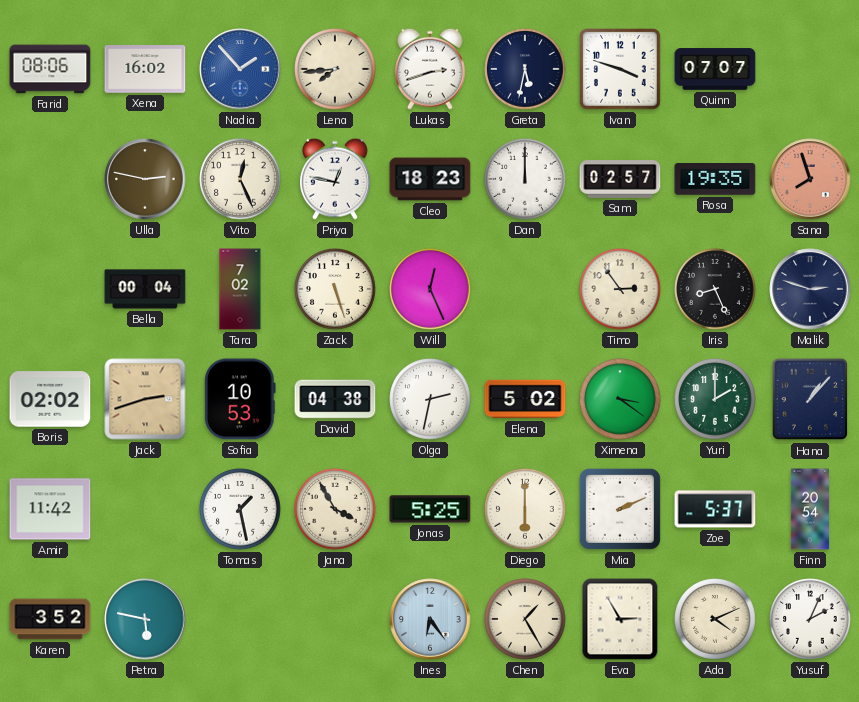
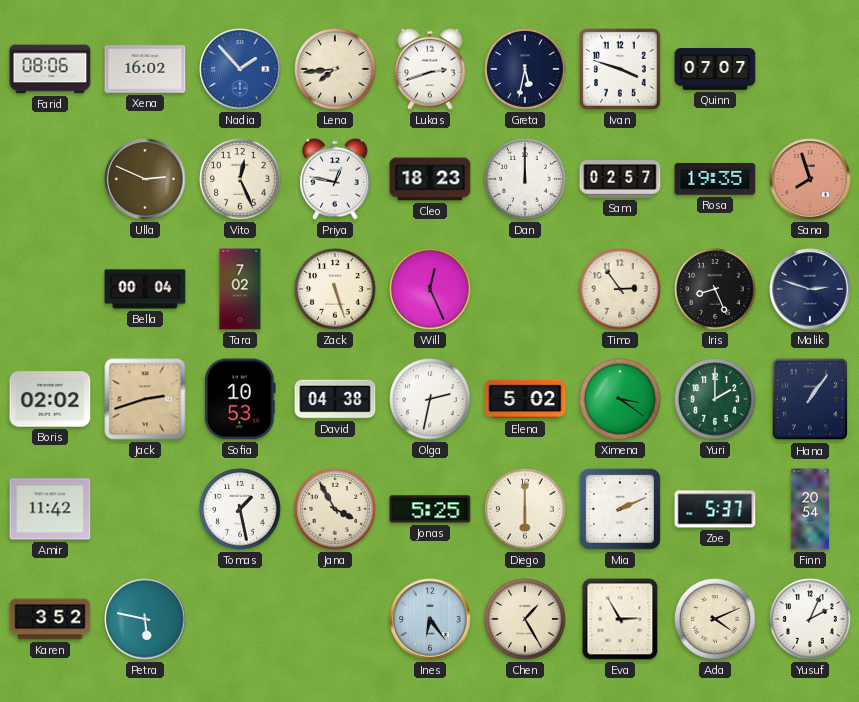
Ulla: 2:47 -> 2:49 (145, 179)
Hana: 1:07 -> 1:06 (809, 399)
